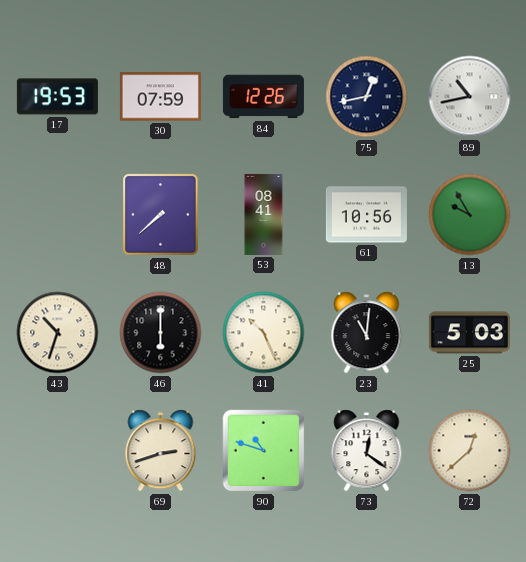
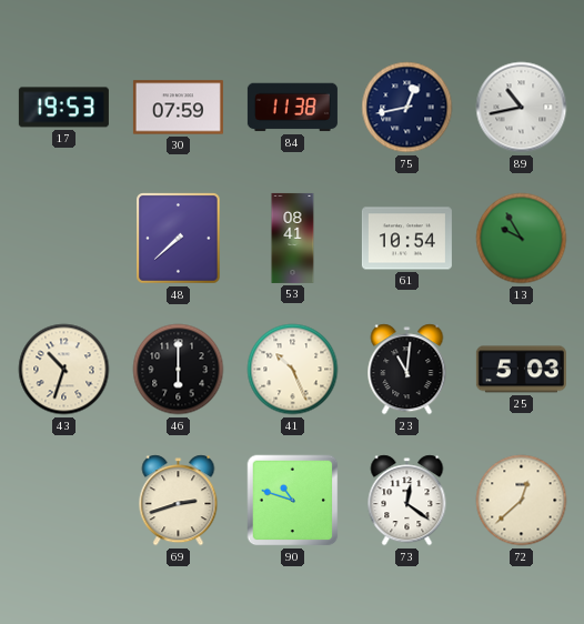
84: 12:26 -> 11:38 (292, 108)
61: 10:56 -> 10:54 (406, 239)
